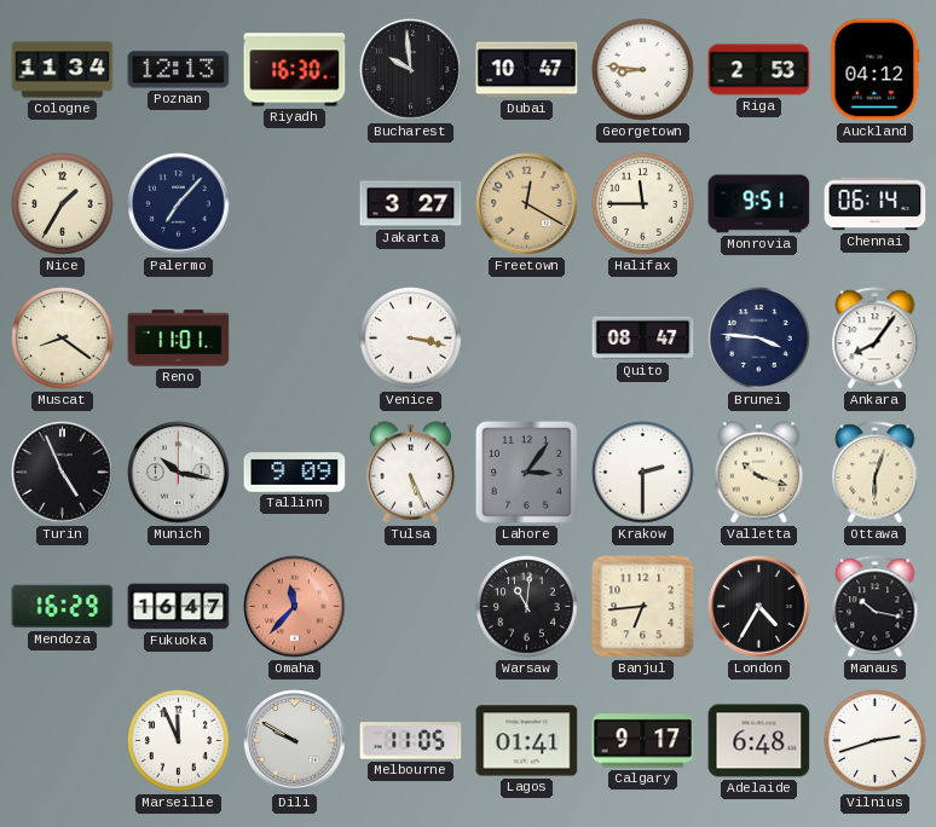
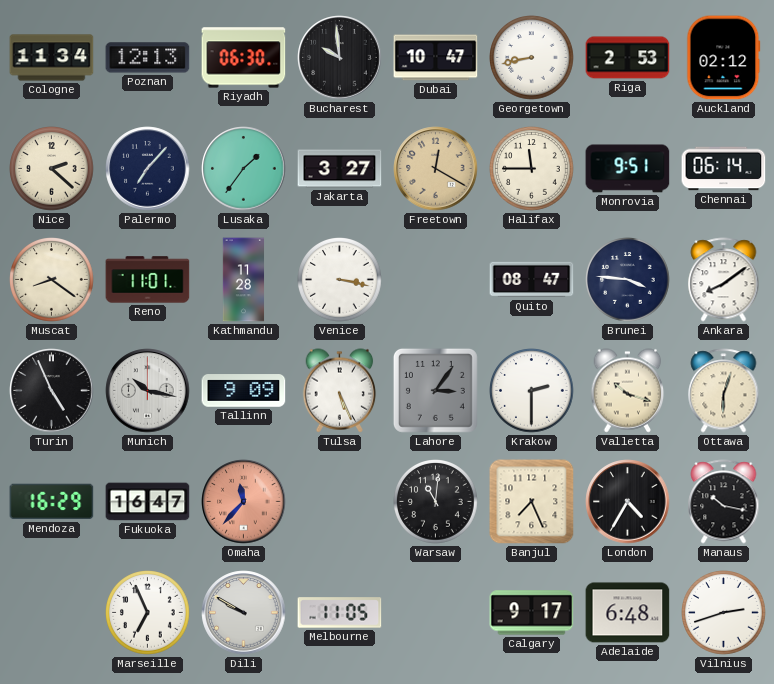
Riyadh: 16:30 -> 06:30 (244, 58)
Georgetown: 8:46 -> 8:43 (532, 58)
Auckland: 04:12 -> 02:12 (724, 58)
Nice: 1:35 -> 2:22 (52, 169)
Lusaka: none -> 1:36 (244, 169)
Kathmandu: none -> 11:28 (244, 280)
Ankara: 8:06 -> 8:09 (724, 280)
Banjul: 6:44 -> 7:26 (532, 502)
Marseille: 11:56 -> 6:56 (148, 613)
Lagos: 01:41 -> none (527, 741)
